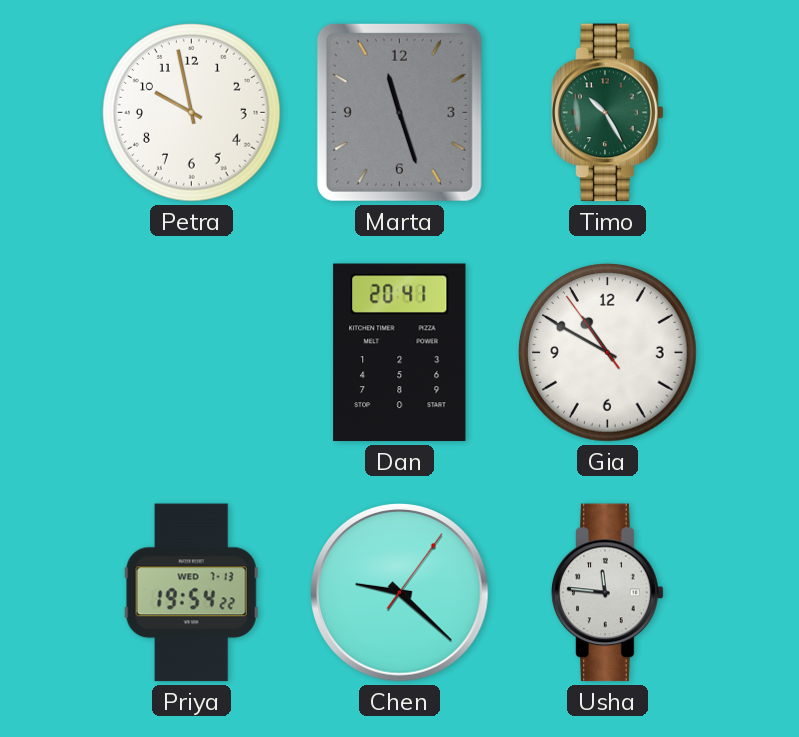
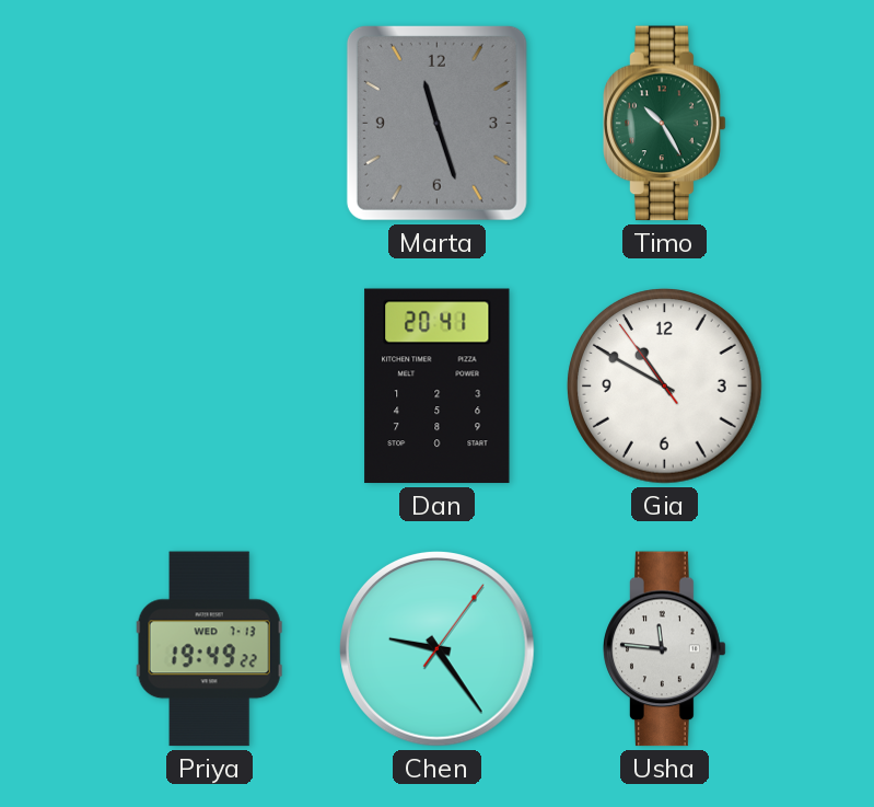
Petra: 9:58 -> none (192, 113)
Priya: 19:54 -> 19:49 (209, 649)
Chen: 9:22 -> 9:24 (438, 649)
